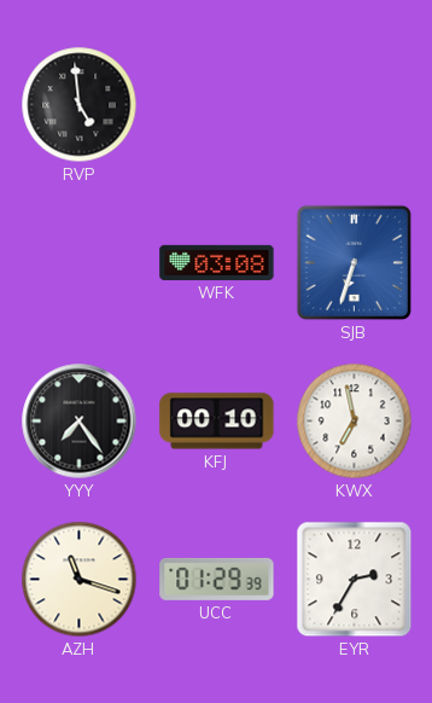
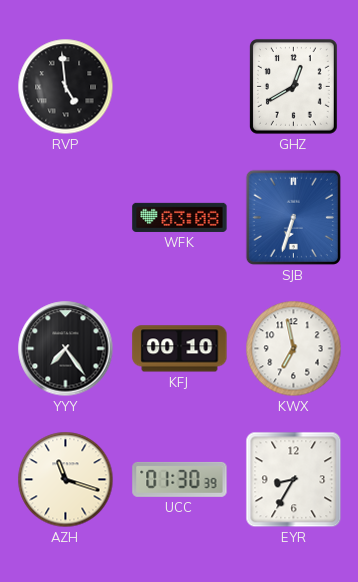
GHZ: none -> 12:40 (293, 86)
UCC: 01:29 -> 01:30 (180, 479)
EYR: 2:35 -> 8:35 (294, 480)
